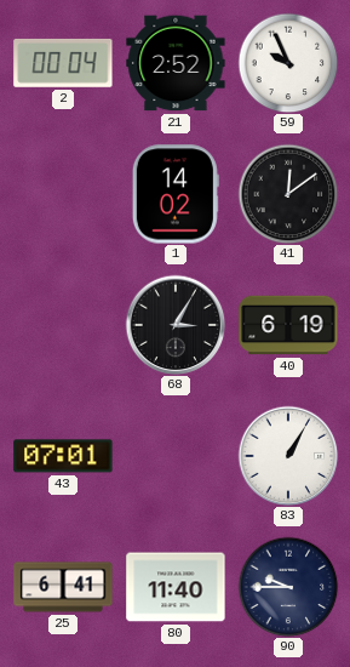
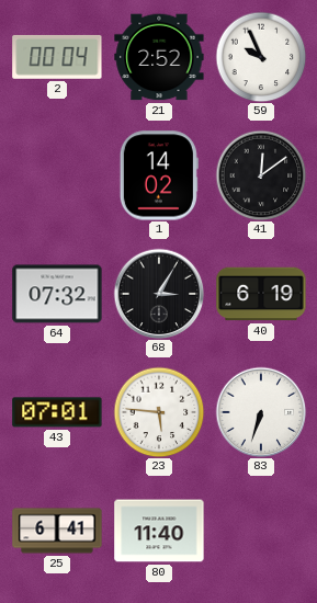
64: none -> 07:32 (57, 294)
23: none -> 5:46 (159, 412)
83: 1:05 -> 6:33 (261, 412)
90: 9:45 -> none (288, 587)
